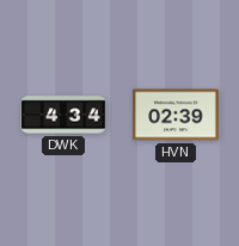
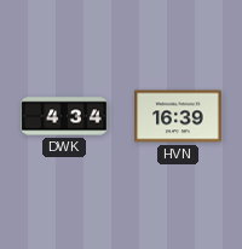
HVN: 02:39 -> 16:39 (178, 116)
